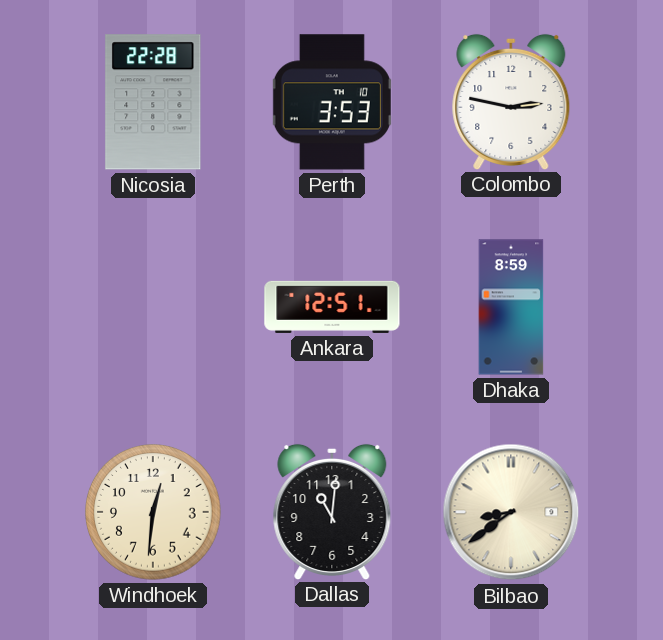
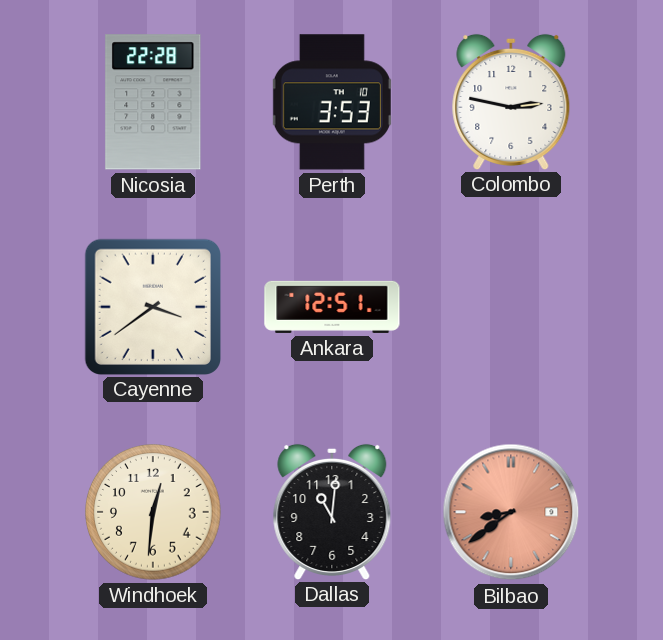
Cayenne: none -> 3:39 (152, 306)
Dhaka: 8:59 -> none (511, 307)
Bilbao dial: cream -> salmon (511, 512)
